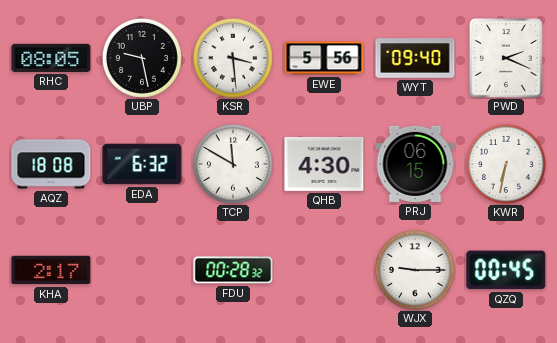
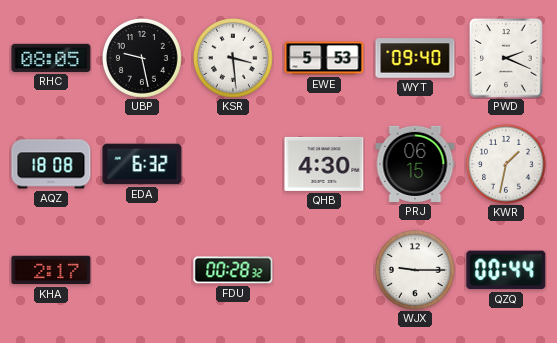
EWE: 5:56 -> 5:53 (324, 58)
TCP: 11:50 -> none (233, 164)
KWR: 6:32 -> 1:32 (506, 164)
QZQ: 00:45 -> 00:44 (506, 270)
